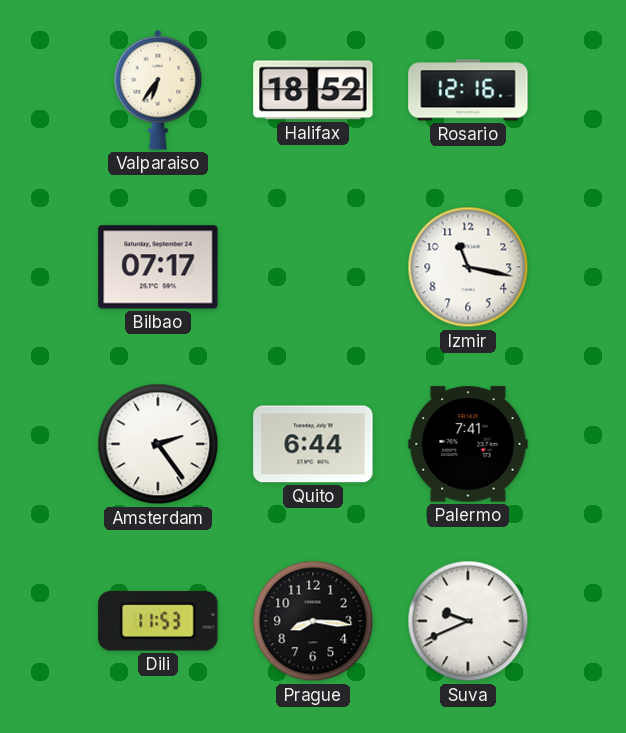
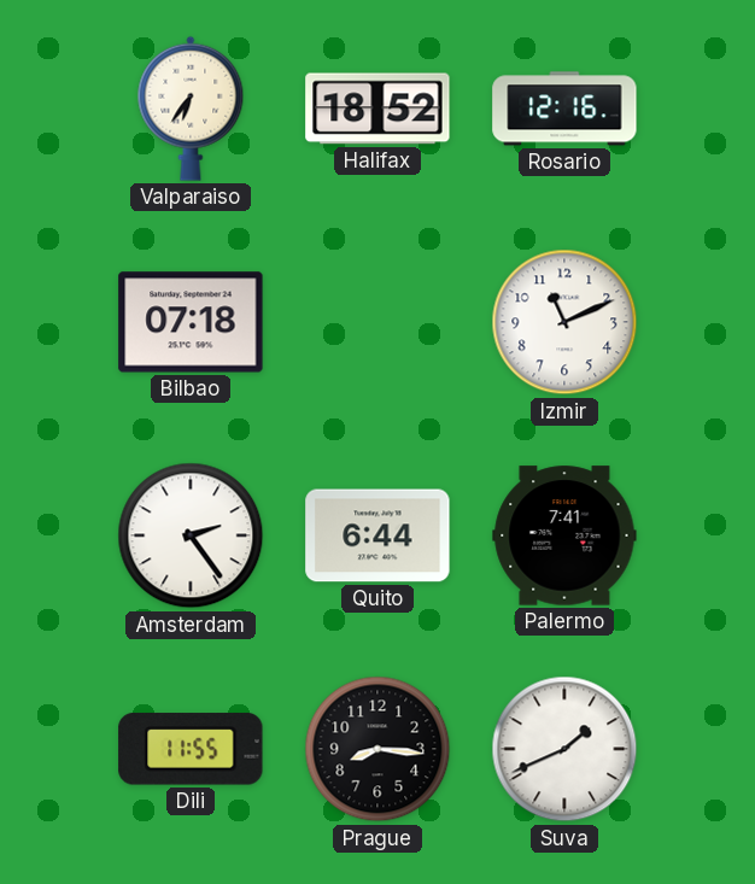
Bilbao: 07:17 -> 07:18 (191, 322)
Izmir: 11:17 -> 11:11 (564, 322)
Dili: 11:53 -> 11:55 (191, 749)
Suva: 9:41 -> 1:41 (564, 749)
